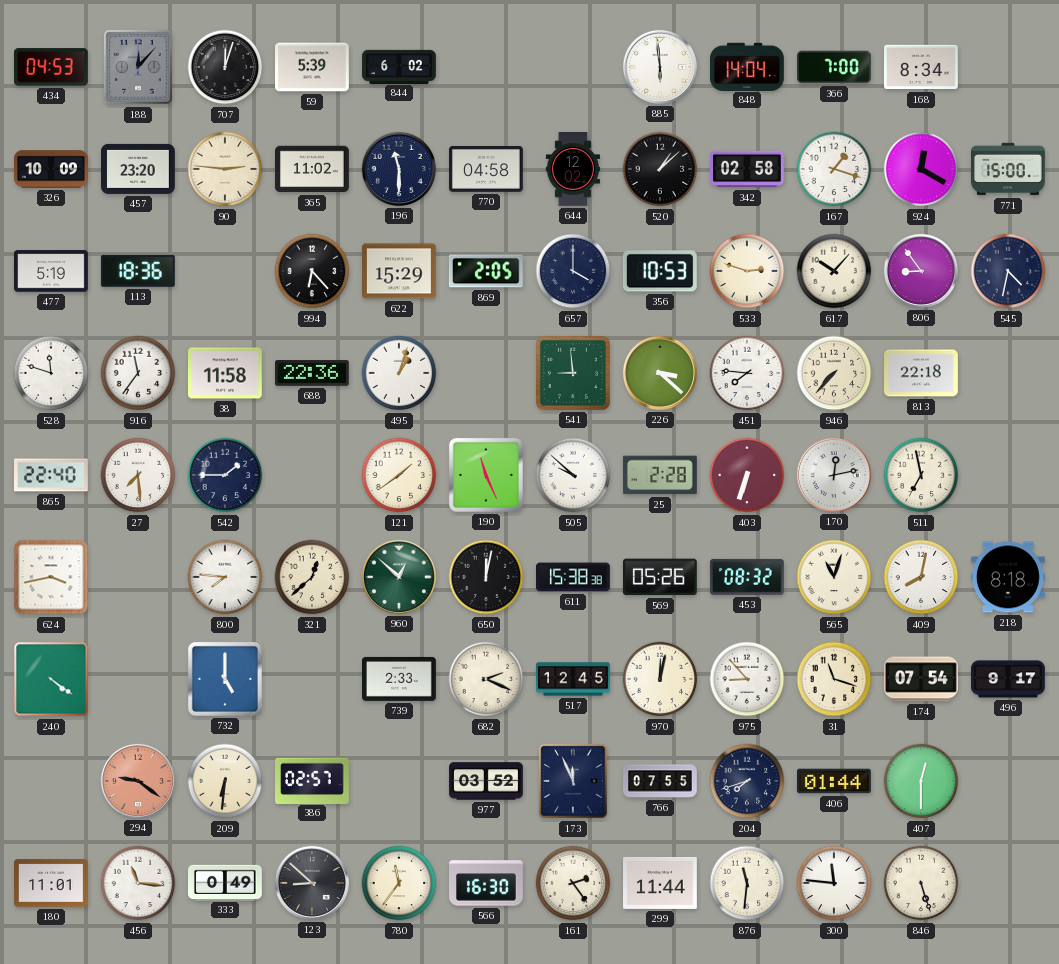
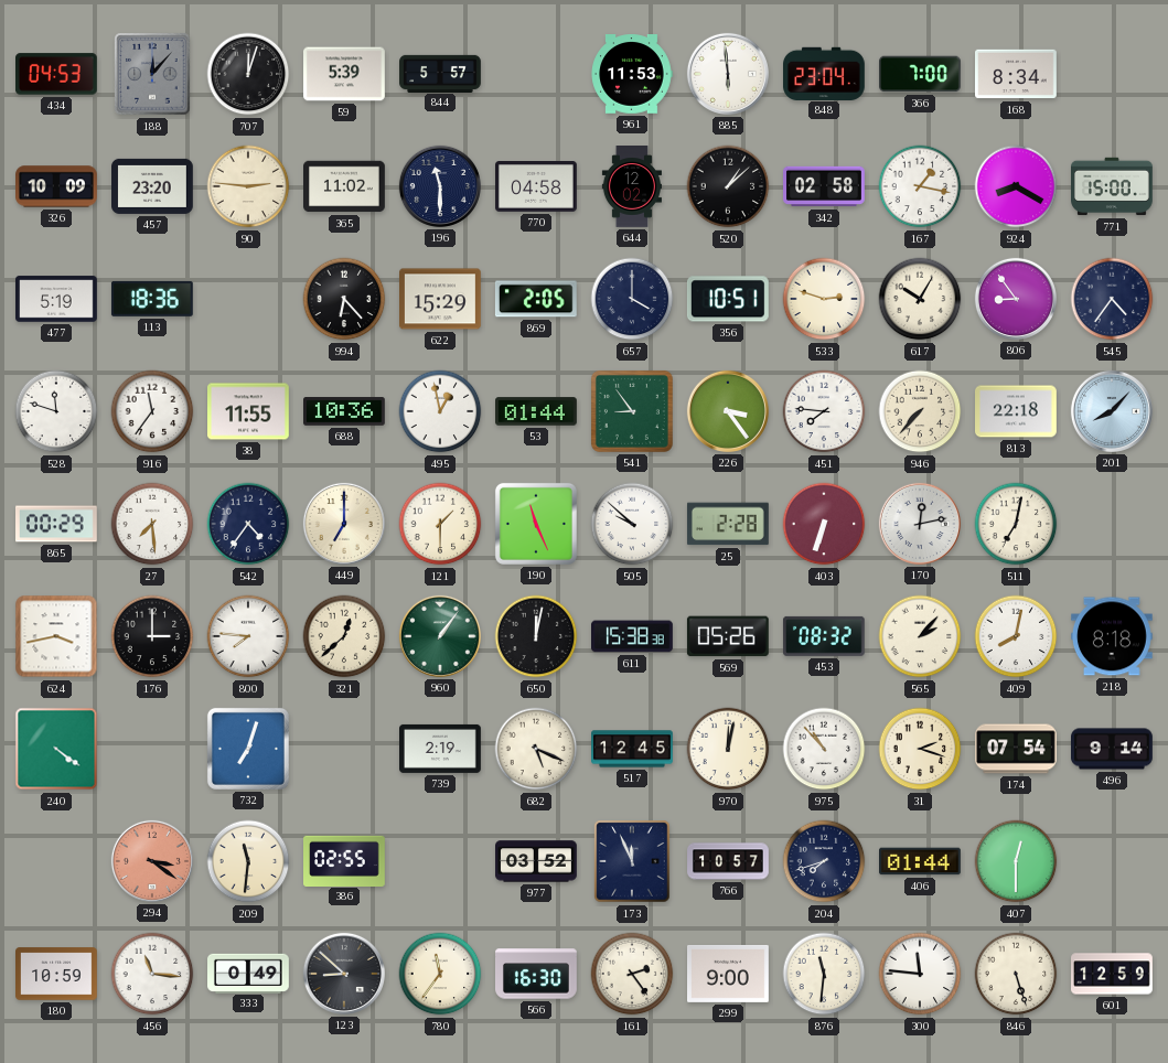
844: 6:02 -> 5:57 (440, 73)
961: none -> 11:53 (632, 74)
848: 14:04 -> 23:04 (825, 73)
167: 1:18 -> 1:17 (920, 186)
924: 12:20 -> 8:20 (1016, 186)
356: 10:53 -> 10:51 (728, 299)
617: 10:07 -> 10:05 (920, 299)
545: 4:32 -> 4:36 (1112, 299)
38: 11:58 -> 11:55 (249, 411)
688: 22:36 -> 10:36 (345, 411)
495: 1:03 -> 12:58 (440, 411)
53: none -> 01:44 (537, 411)
541: 8:59 -> 8:54 (632, 411)
226: 3:22 -> 3:24 (728, 411)
201: none -> 8:07 (1112, 411)
865: 22:40 -> 00:29 (57, 524)
542: 1:45 -> 4:36 (248, 524)
449: none -> 7:00 (344, 524)
121: 1:39 -> 1:30 (440, 524)
511: 6:58 -> 7:02 (1016, 524)
176: none -> 3:00 (152, 636)
960: 12:52 -> 1:06 (440, 636)
565: 11:03 -> 2:07 (920, 636)
732: 5:00 -> 7:03 (248, 749)
739: 2:33 -> 2:19 (441, 749)
682: 2:19 -> 5:19 (536, 749)
975: 8:53 -> 10:53 (824, 749)
31: 11:18 -> 2:18 (920, 749)
496: 9:17 -> 9:14 (1113, 749)
294: 9:21 -> 3:21 (152, 861)
209: 6:31 -> 11:31 (248, 861)
386: 02:57 -> 02:55 (345, 860)
766: 07:55 -> 10:57 (728, 861)
180: 11:01 -> 10:59 (57, 974)
299: 11:44 -> 9:00 (729, 974)
601: none -> 12:59 (1113, 974)
